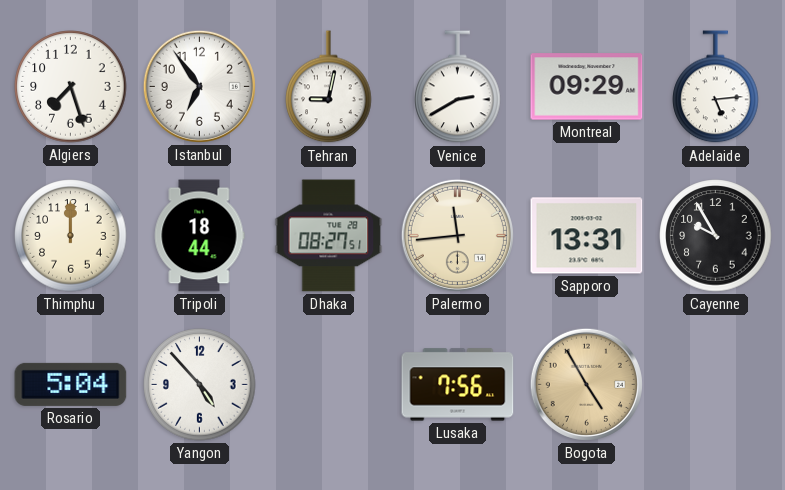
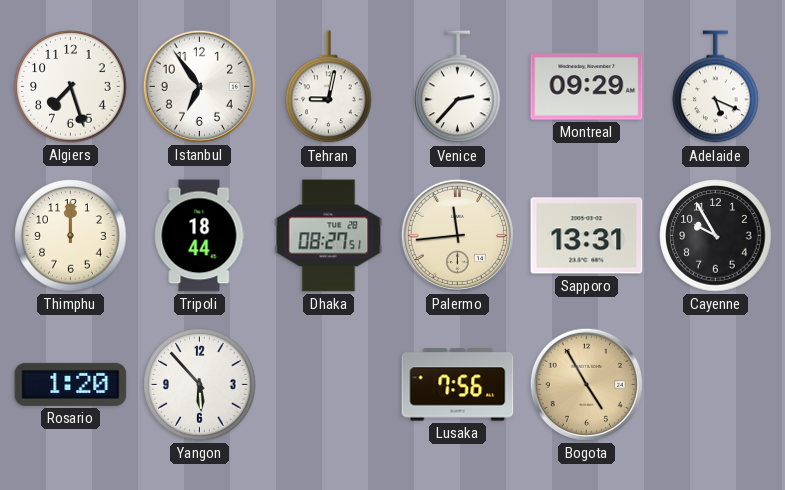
Venice: 2:40 -> 2:37 (458, 87)
Adelaide: 5:14 -> 5:19 (716, 87)
Rosario: 5:04 -> 1:20 (71, 384)
Yangon: 4:53 -> 5:53 (200, 385)
